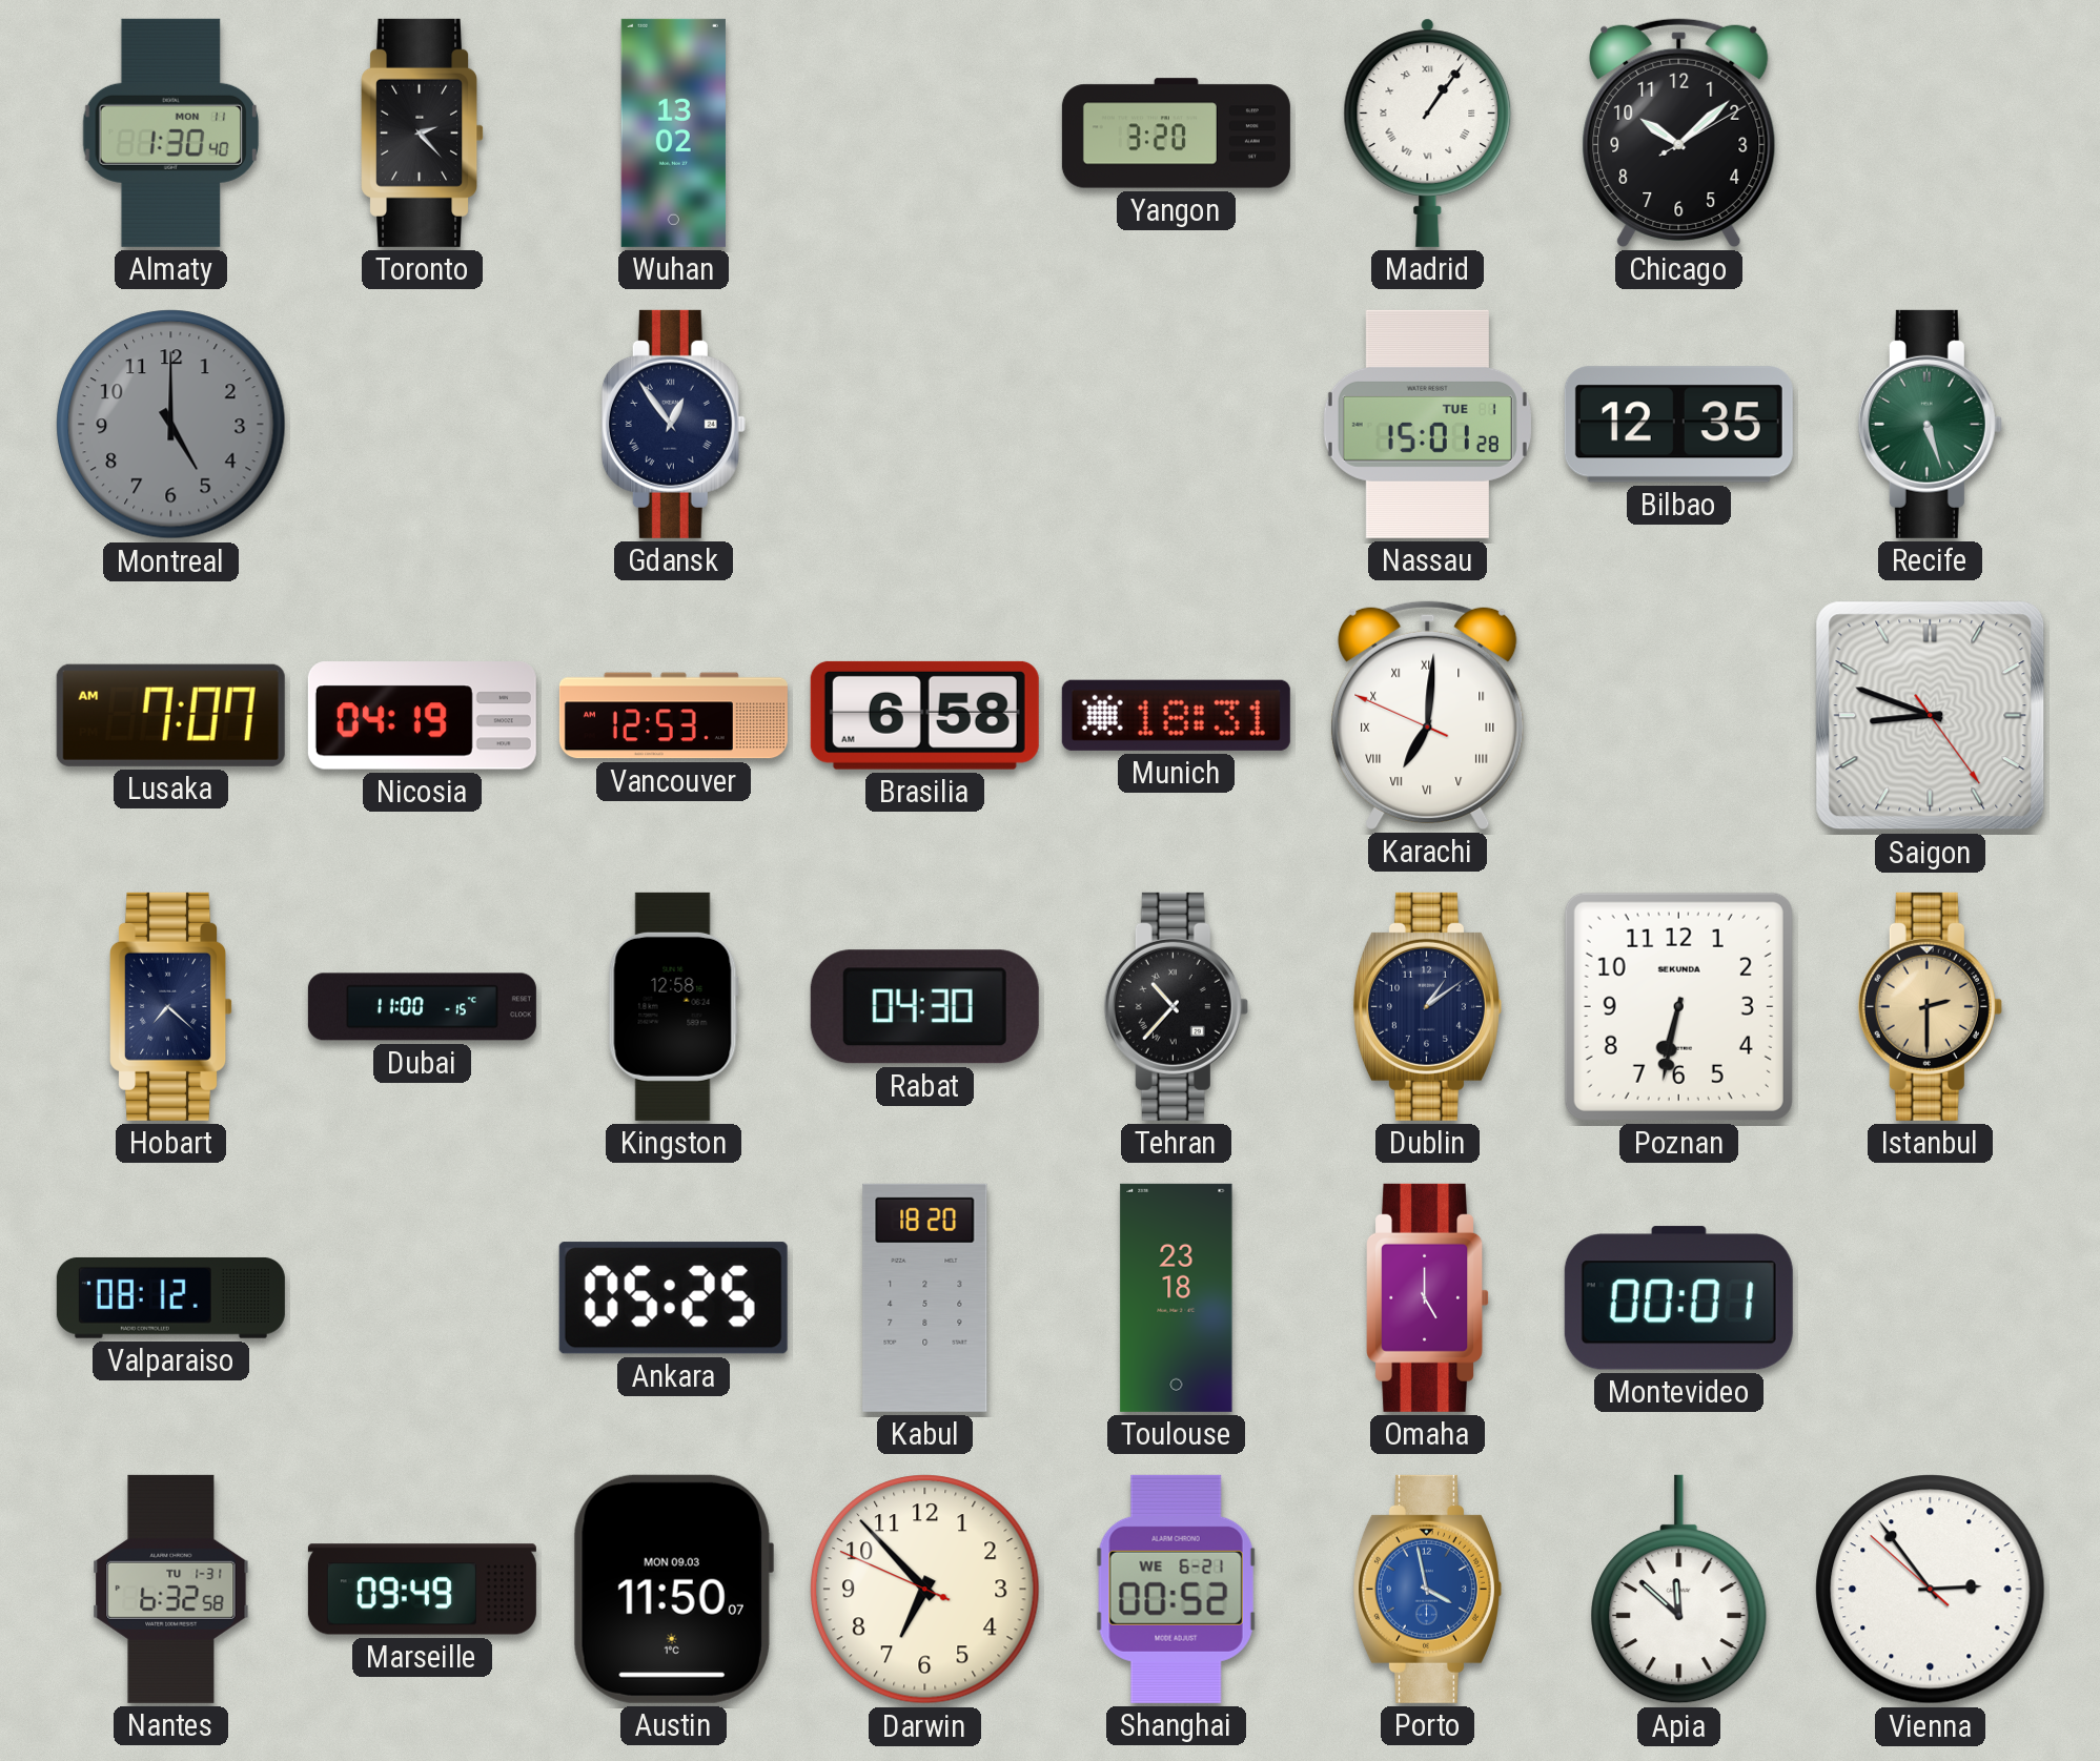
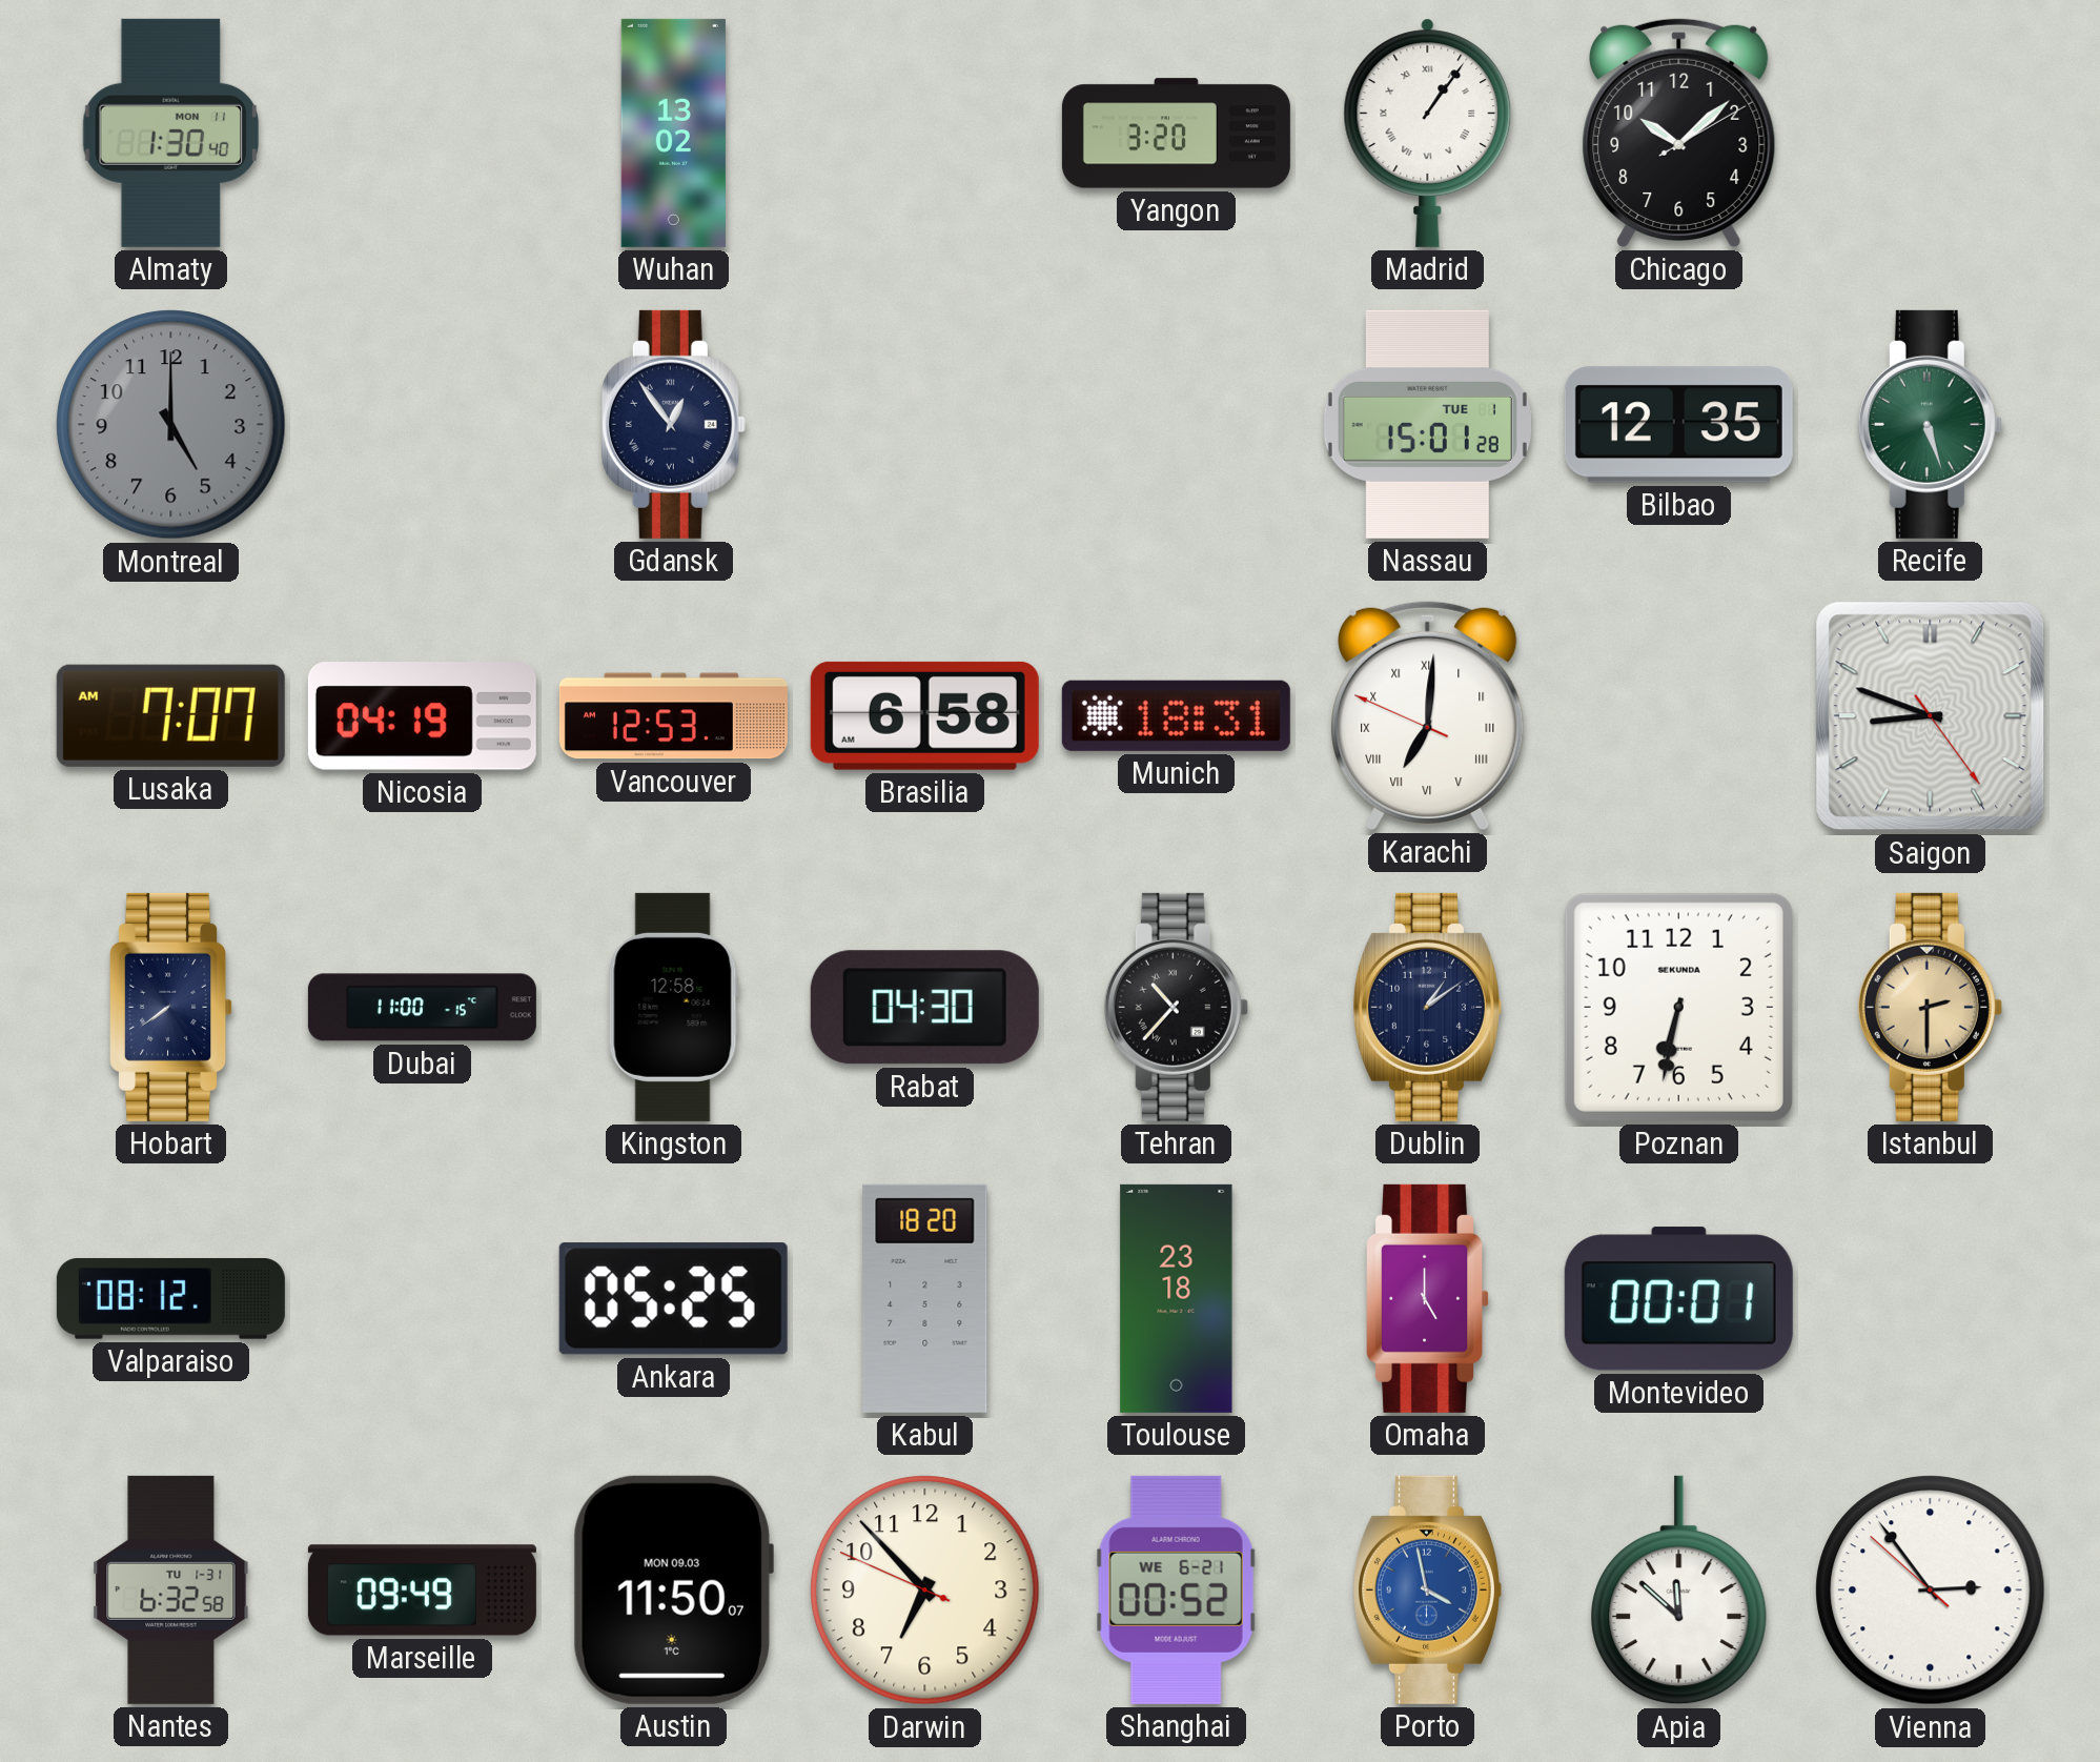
Toronto: 2:23 -> none (423, 132)
Hobart: 7:22 -> 7:39 (171, 1007)
